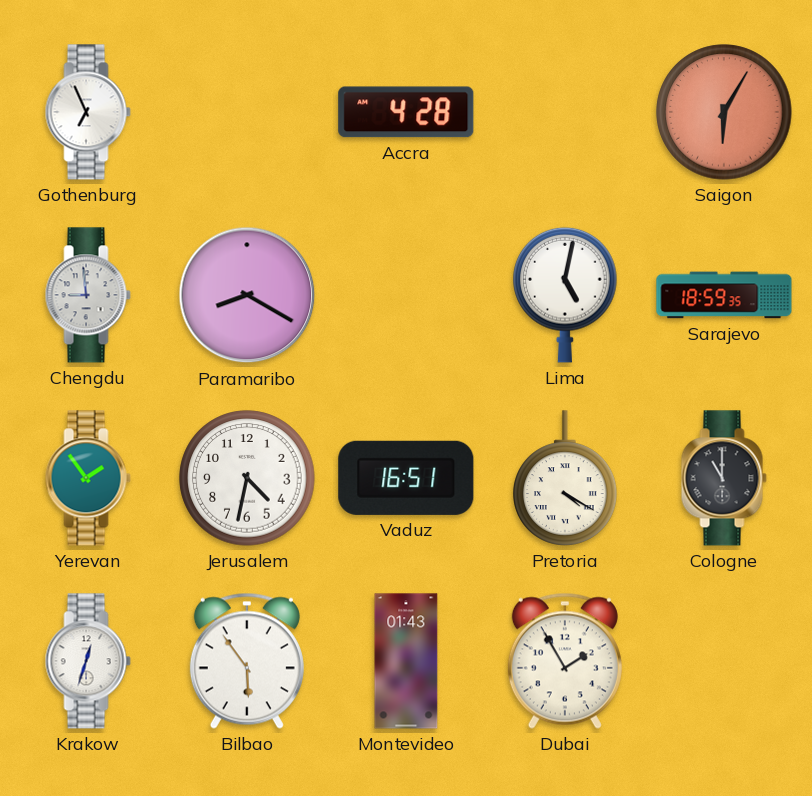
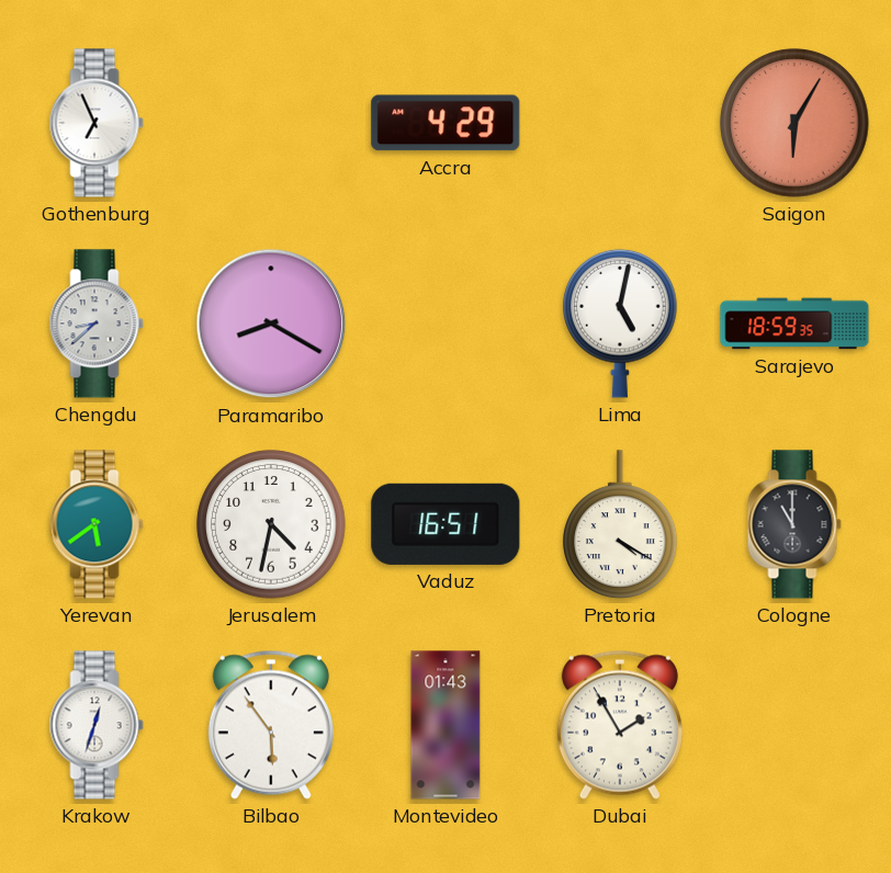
Accra: 4:28 -> 4:29 (446, 123)
Chengdu: 8:59 -> 8:38 (97, 324)
Yerevan: 1:54 -> 5:39 (97, 524)
